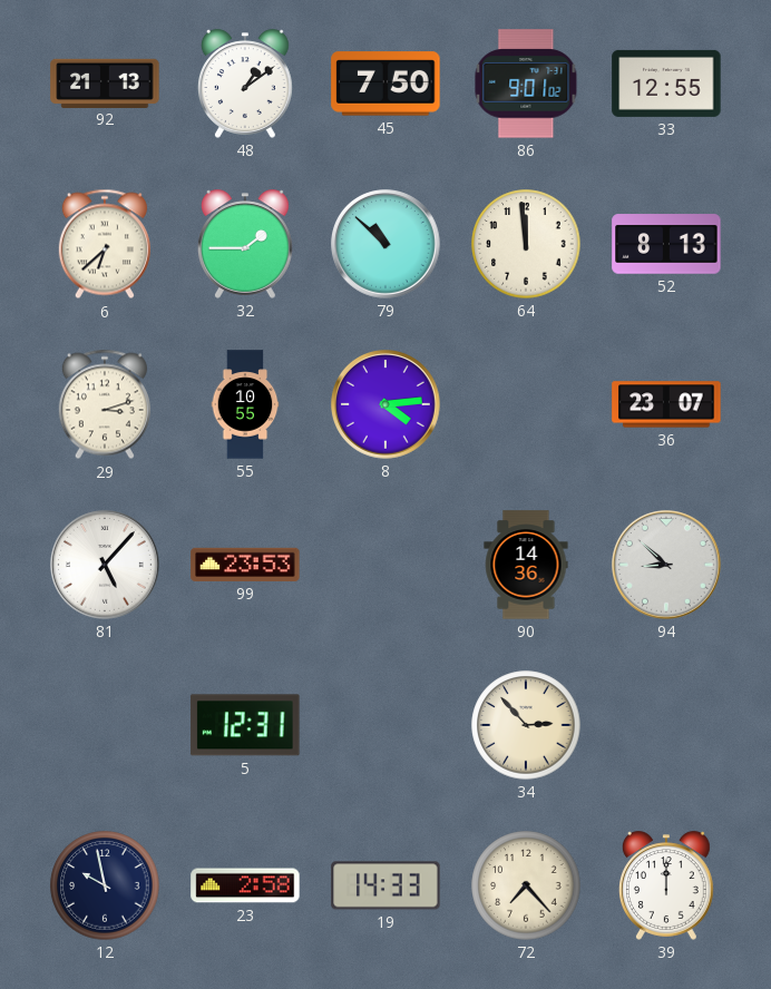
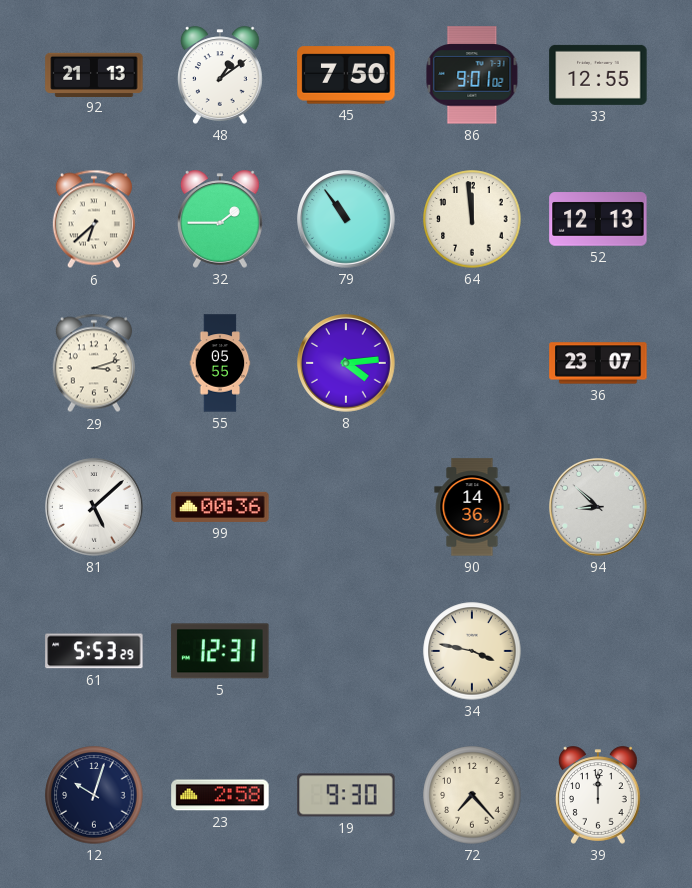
79: 10:52 -> 10:54 (347, 220)
52: 8:13 -> 12:13 (598, 219)
55: 10:55 -> 05:55 (220, 363)
81: 5:07 -> 5:08 (95, 508)
99: 23:53 -> 00:36 (220, 507)
61: none -> 5:53 (94, 651)
34: 2:53 -> 3:47 (472, 651)
12: 9:58 -> 10:03 (94, 795)
19: 14:33 -> 9:30 (346, 795)
